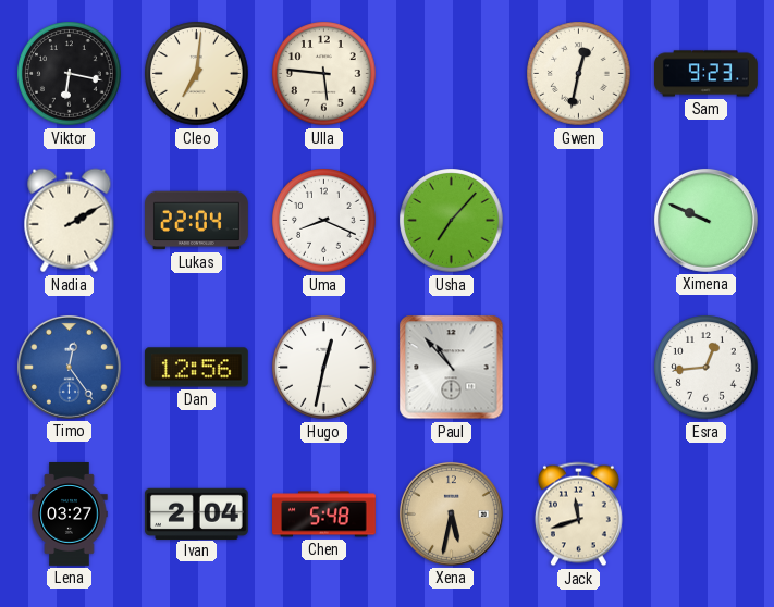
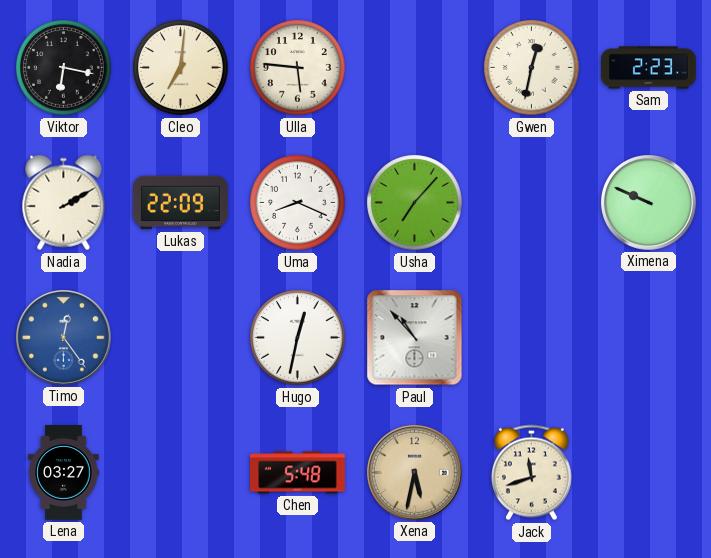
Sam: 9:23 -> 2:23 (649, 68)
Lukas: 22:04 -> 22:09 (181, 203)
Dan: 12:56 -> none (196, 368)
Esra: 12:44 -> none (707, 368)
Ivan: 2:04 -> none (197, 513)
